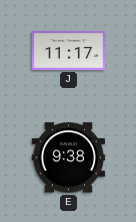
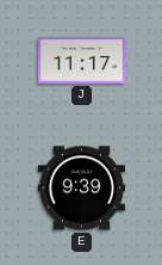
E: 9:38 -> 9:39 (82, 189)
